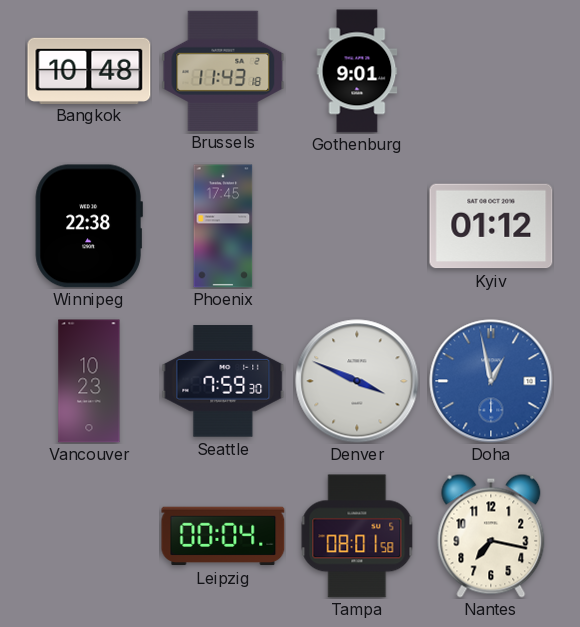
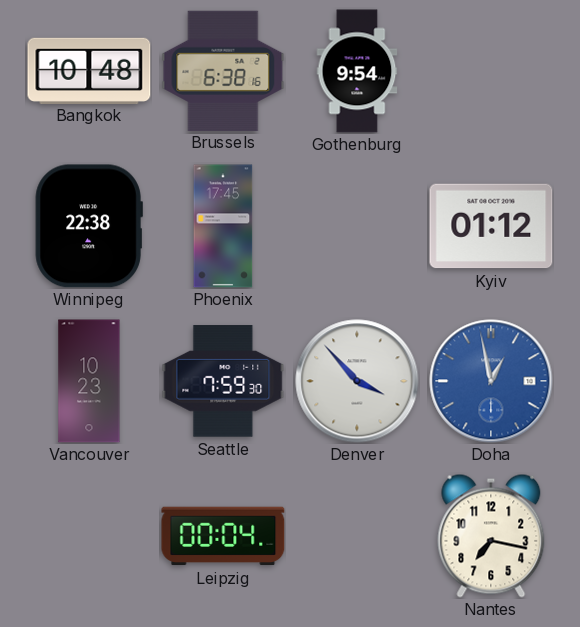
Brussels: 11:43 -> 6:38 (223, 70)
Gothenburg: 9:01 -> 9:54 (357, 71)
Denver: 3:49 -> 3:53 (357, 381)
Tampa: 08:01 -> none (357, 536)
